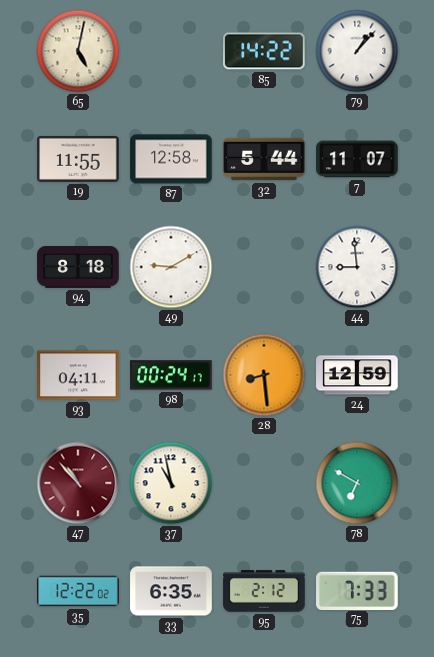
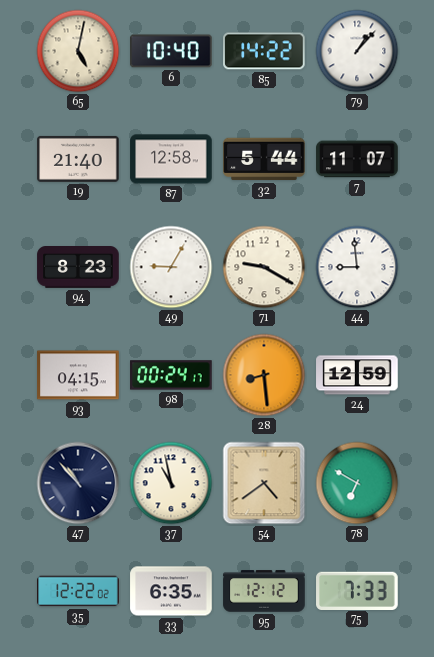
6: none -> 10:40 (171, 51)
19: 11:55 -> 21:40 (78, 159)
94: 8:18 -> 8:23 (78, 268)
49: 9:10 -> 9:05 (171, 267)
71: none -> 9:20 (264, 267)
93: 04:11 -> 04:15 (78, 375)
47 dial: burgundy -> navy (78, 483)
54: none -> 4:39 (264, 483)
95: 2:12 -> 12:12 (264, 591)
